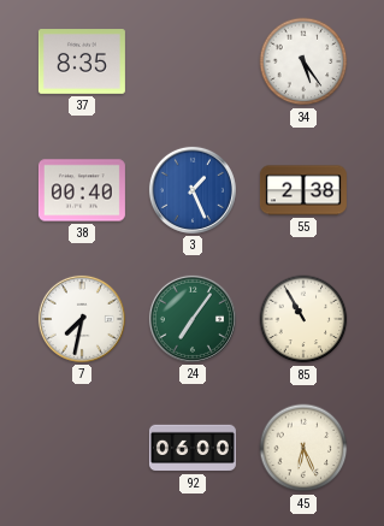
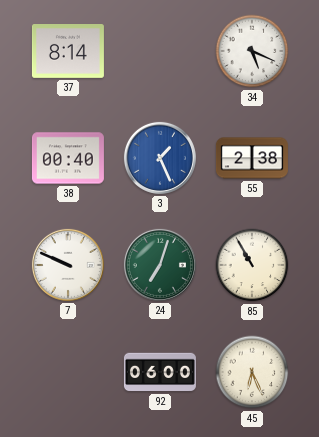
37: 8:35 -> 8:14 (68, 52)
34: 5:24 -> 5:19 (252, 51)
7: 7:32 -> 9:49 (68, 265)
24: 7:06 -> 7:03 (160, 265)
